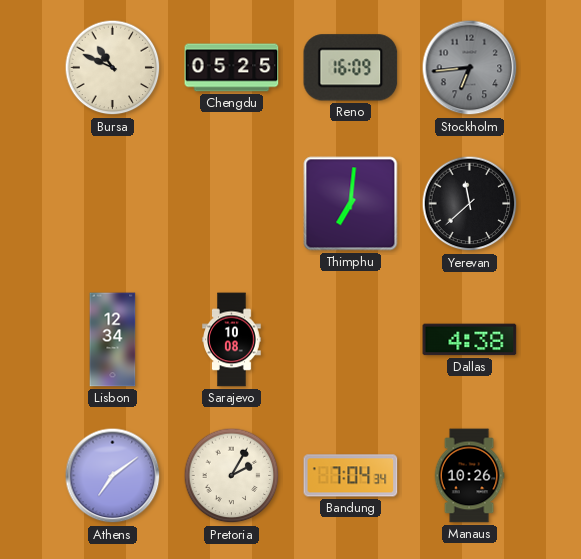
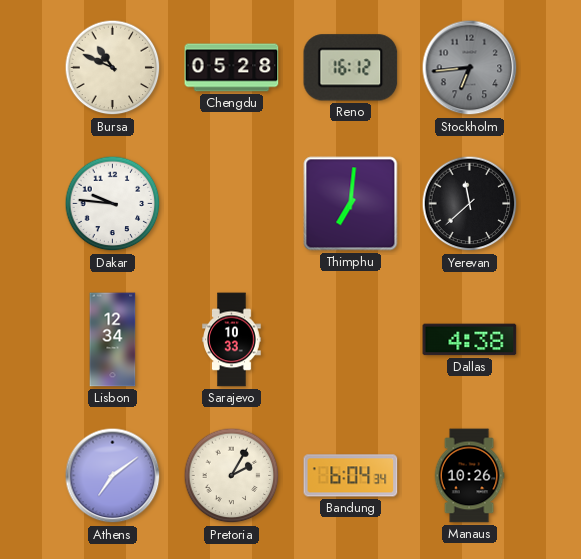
Chengdu: 05:25 -> 05:28 (232, 68)
Reno: 16:09 -> 16:12 (351, 68)
Dakar: none -> 9:46 (113, 204)
Sarajevo: 10:08 -> 10:33 (232, 340)
Bandung: 7:04 -> 6:04 (351, 476)
